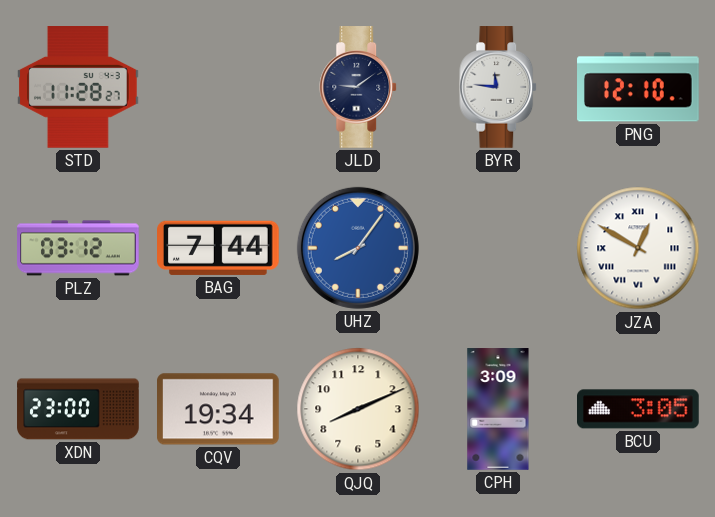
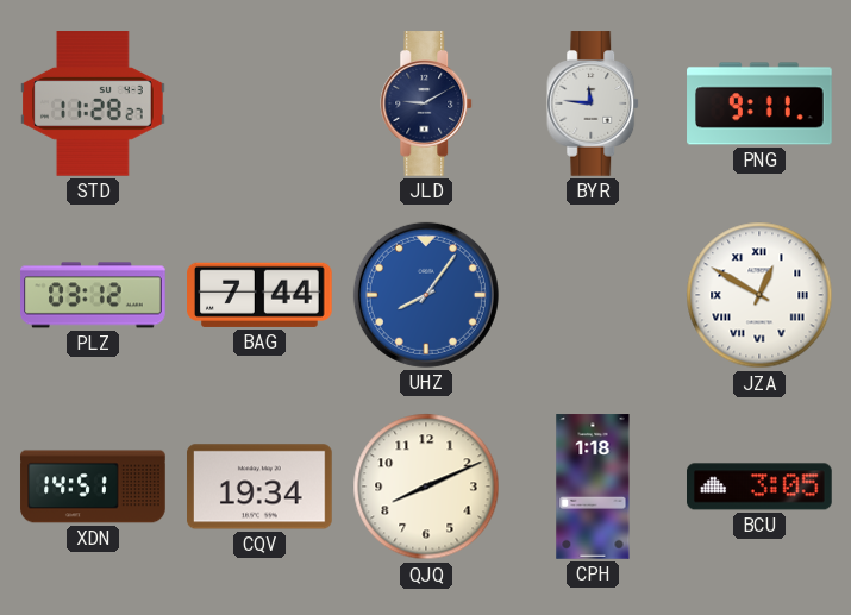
JLD: 9:09 -> 9:10 (427, 103)
PNG: 12:10 -> 9:11 (759, 103)
XDN: 23:00 -> 14:51 (93, 487)
CPH: 3:09 -> 1:18 (593, 487)
